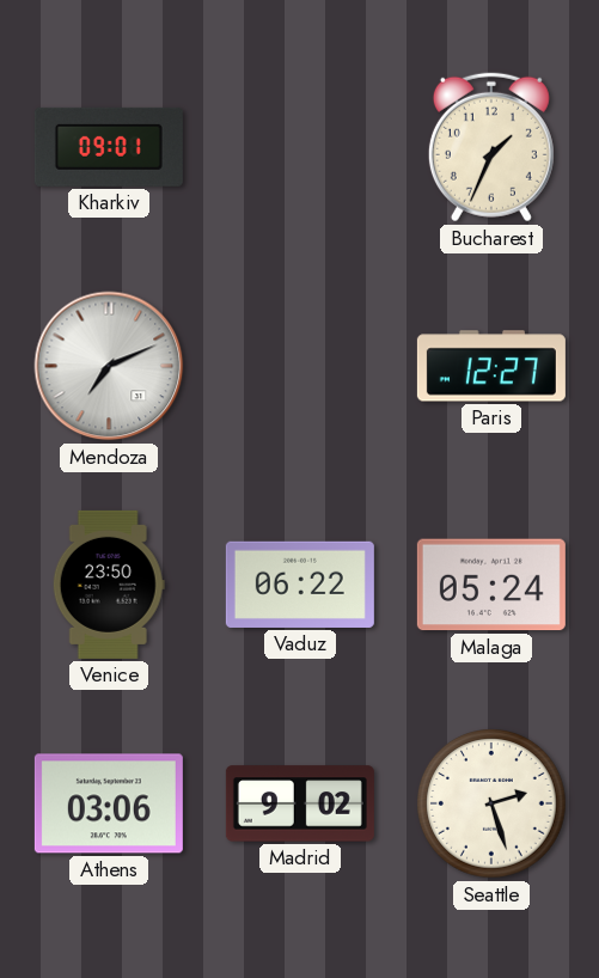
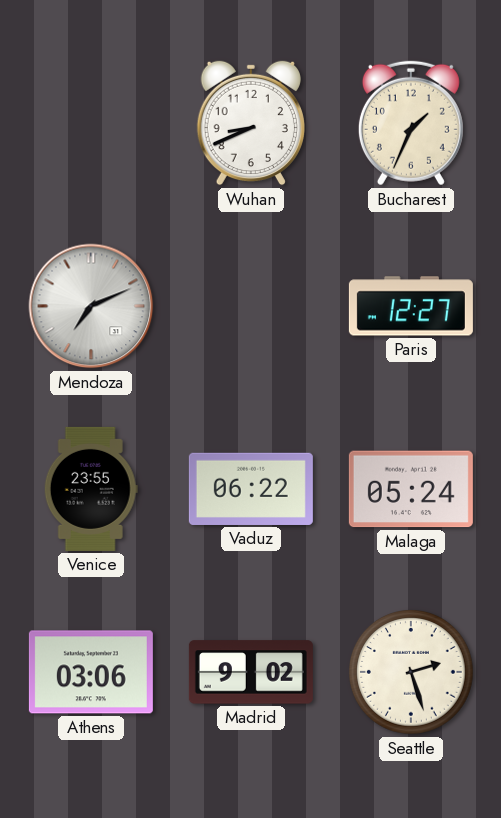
Kharkiv: 09:01 -> none (109, 147)
Wuhan: none -> 8:41 (251, 123)
Venice: 23:50 -> 23:55 (91, 489)
